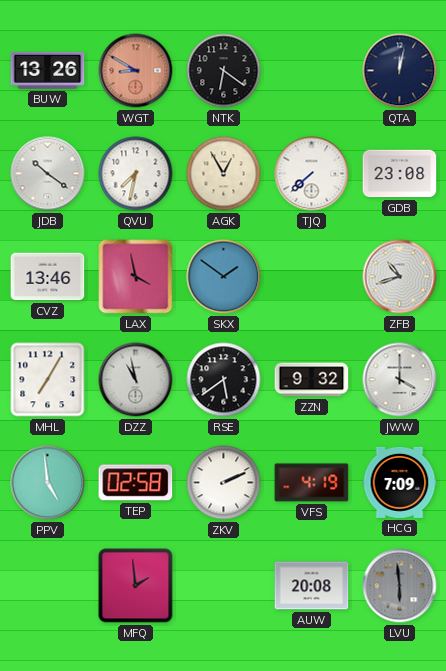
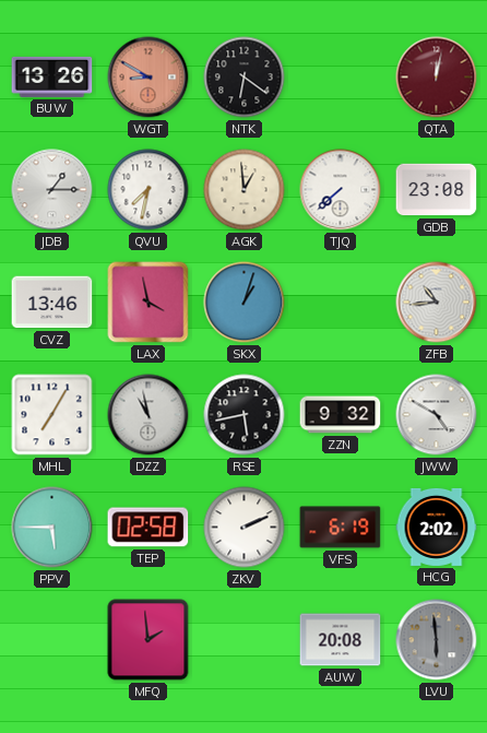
QTA dial: navy -> burgundy (437, 78)
JDB: 10:21 -> 1:15 (52, 190)
AGK: 12:55 -> 12:59 (245, 190)
SKX: 1:51 -> 1:03 (245, 303)
ZFB: 10:42 -> 10:44 (437, 303)
RSE: 5:39 -> 5:43 (245, 415)
JWW: 4:00 -> 4:50 (437, 415)
PPV: 4:59 -> 5:45 (52, 528)
VFS: 4:19 -> 6:19 (341, 528)
HCG: 7:09 -> 2:02 (437, 527)
